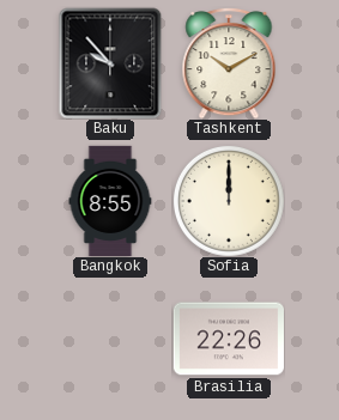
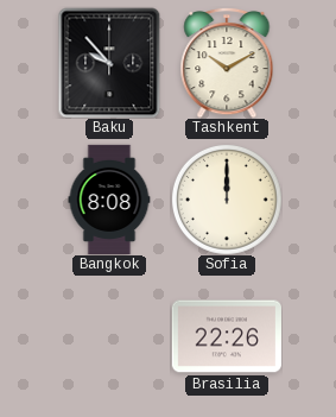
Bangkok: 8:55 -> 8:08 (109, 198)
